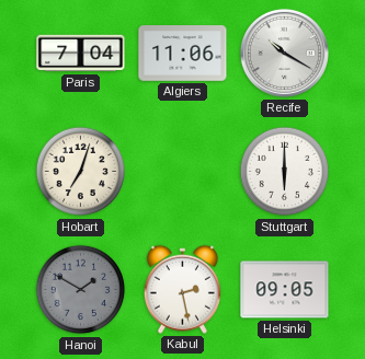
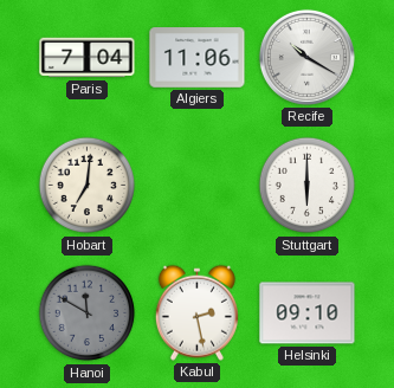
Hobart: 7:03 -> 7:01 (88, 186)
Hanoi: 1:50 -> 11:50 (88, 313)
Helsinki: 09:05 -> 09:10 (308, 313)
